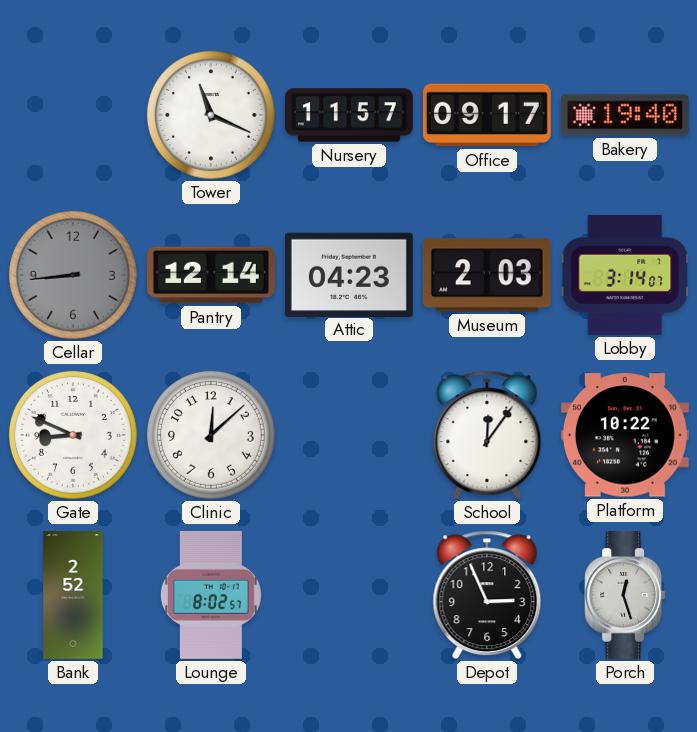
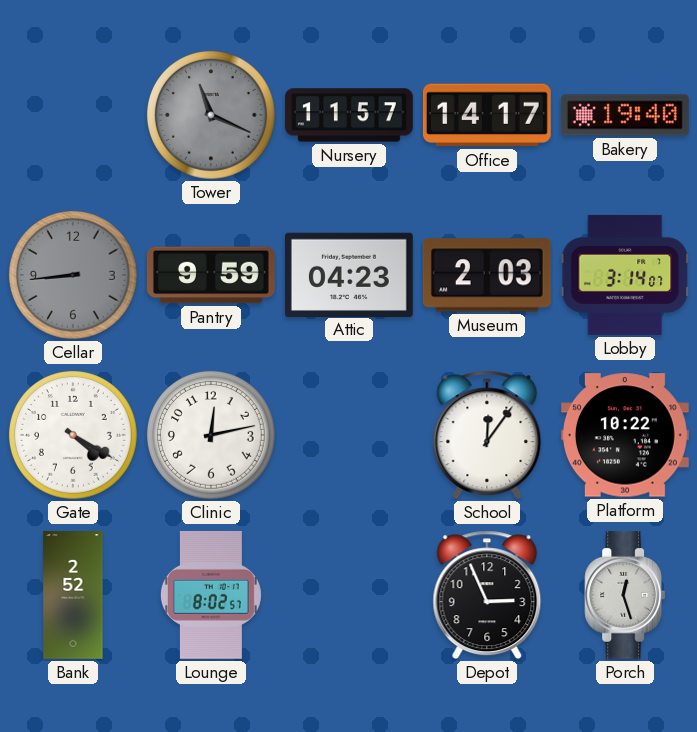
Tower dial: white -> grey (211, 115)
Office: 09:17 -> 14:17 (487, 115)
Pantry: 12:14 -> 9:59 (212, 275)
Gate: 8:49 -> 4:20 (73, 435)
Clinic: 12:08 -> 12:13 (211, 435)
